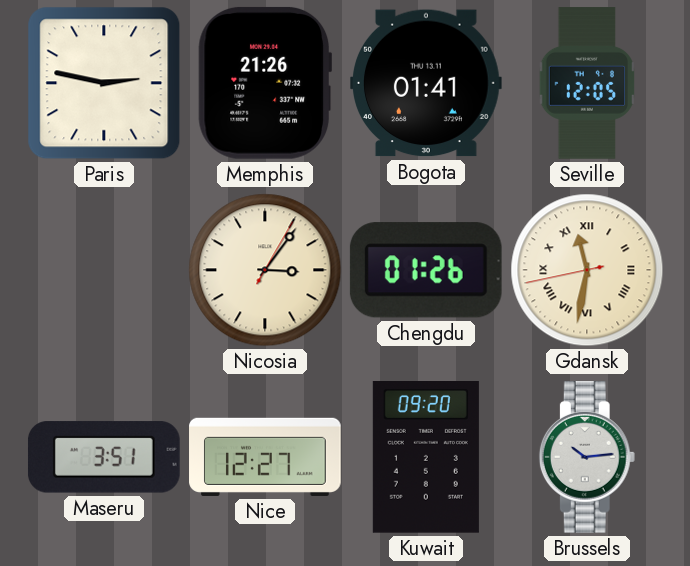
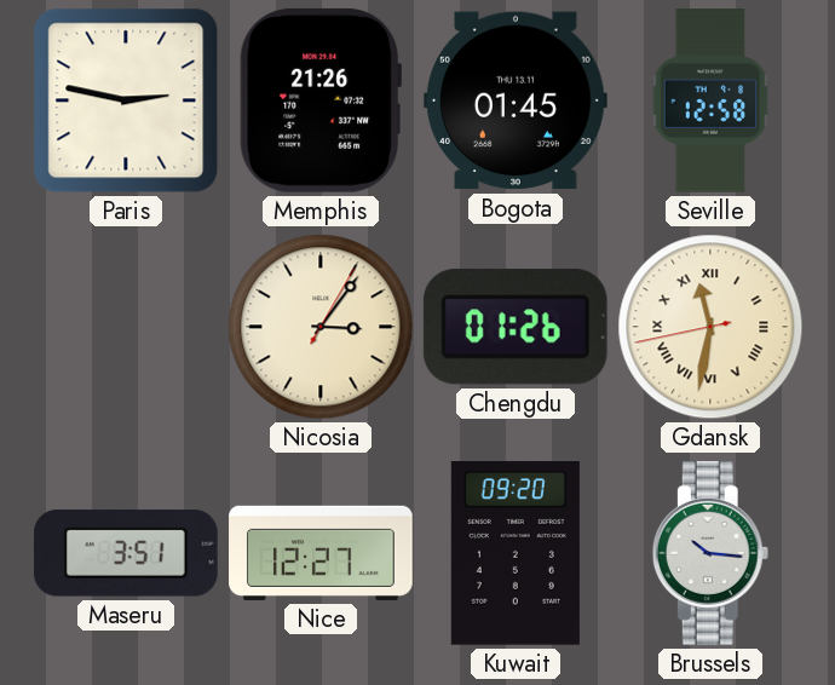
Bogota: 01:41 -> 01:45 (517, 100)
Seville: 12:05 -> 12:58 (710, 100)
Brussels: 10:14 -> 10:16 (710, 554)
